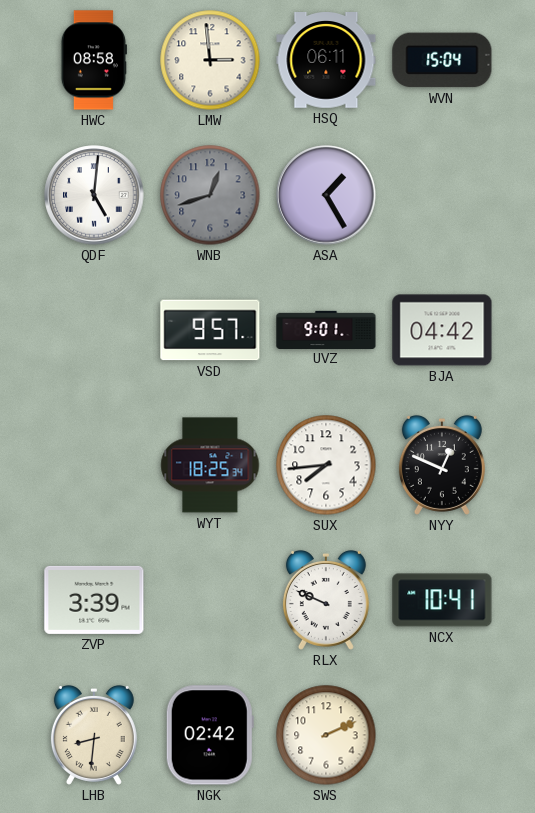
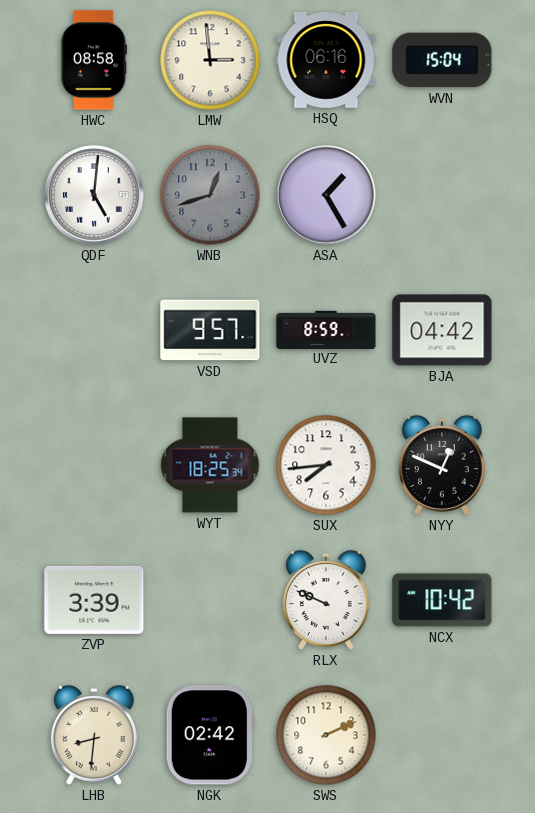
HSQ: 06:11 -> 06:16 (326, 60)
UVZ: 9:01 -> 8:59 (326, 329)
NCX: 10:41 -> 10:42 (442, 600)
